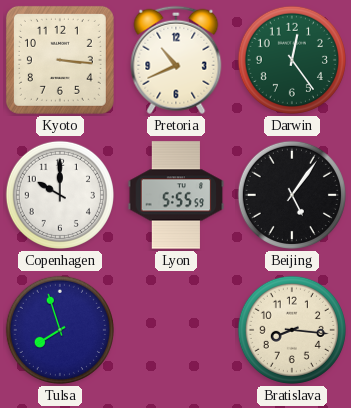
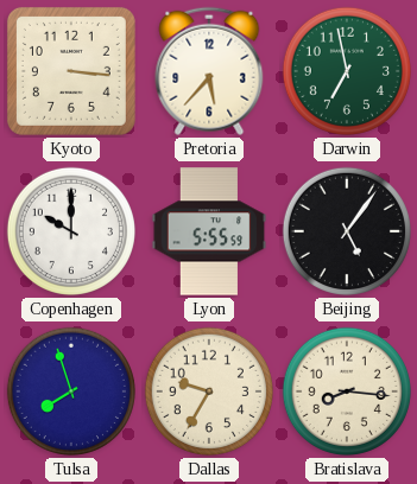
Pretoria: 10:41 -> 5:37 (209, 71)
Darwin: 12:24 -> 6:58 (347, 71)
Dallas: none -> 9:35 (209, 391)
